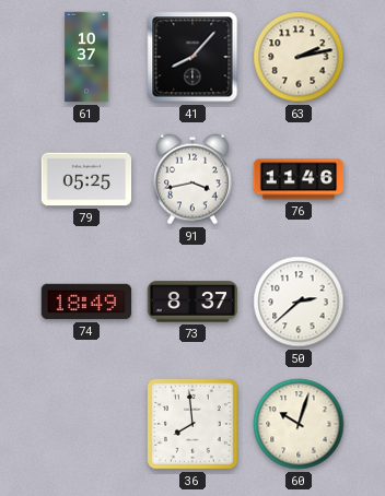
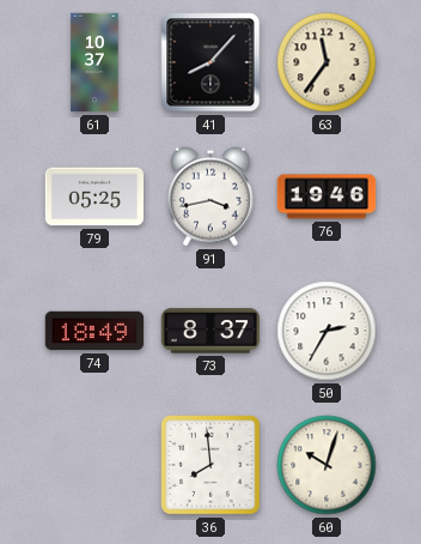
63: 2:13 -> 11:36 (327, 62)
76: 11:46 -> 19:46 (327, 197)
50: 2:38 -> 2:35 (327, 331)
